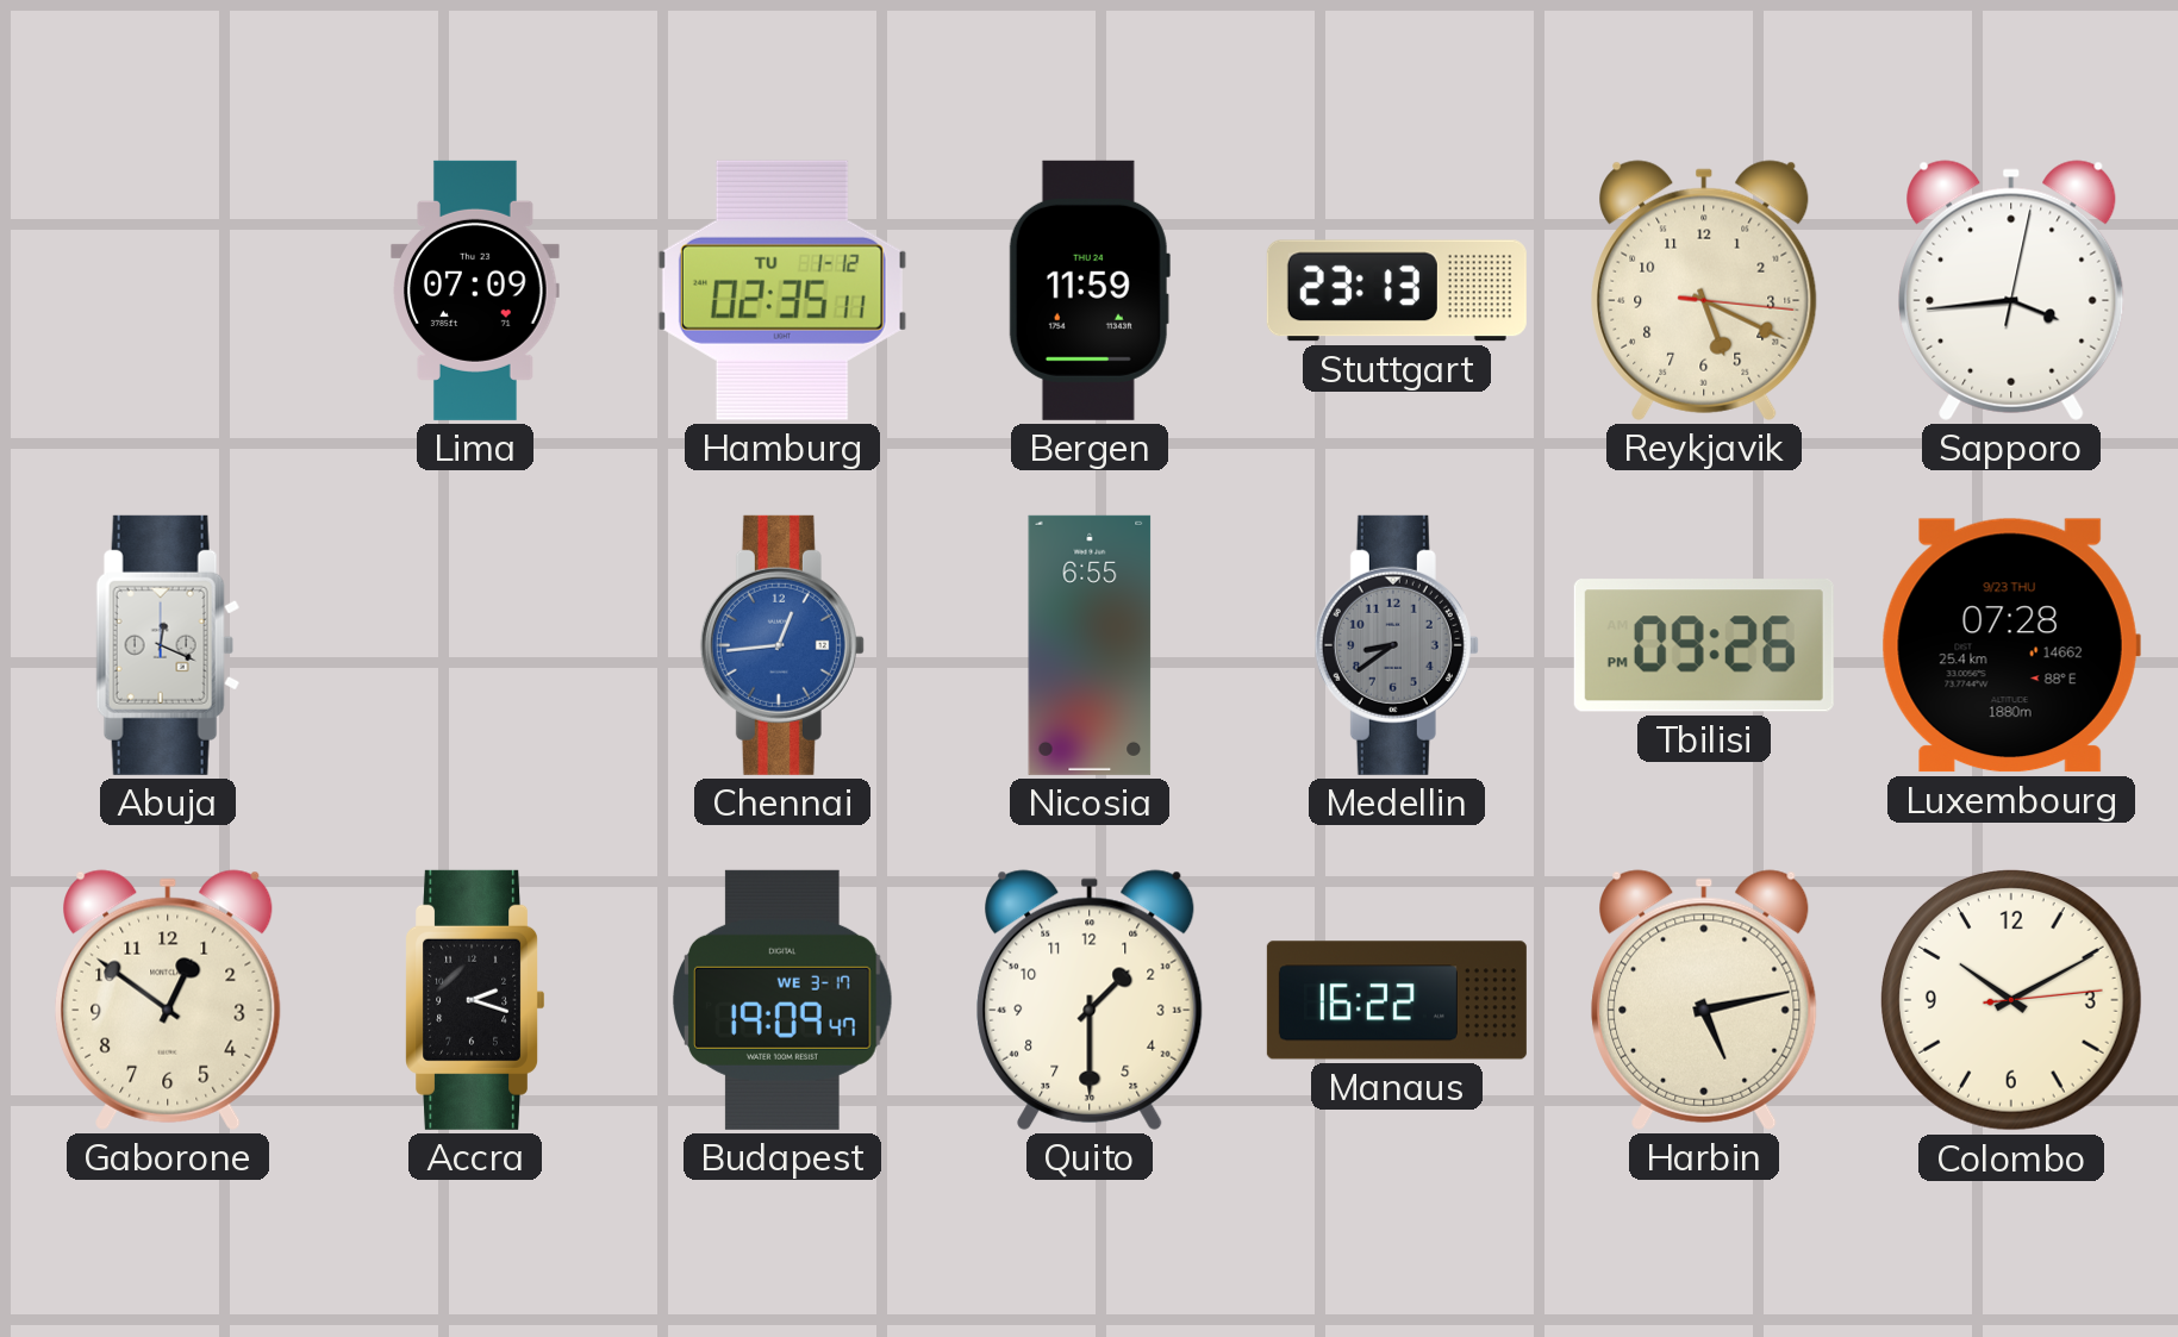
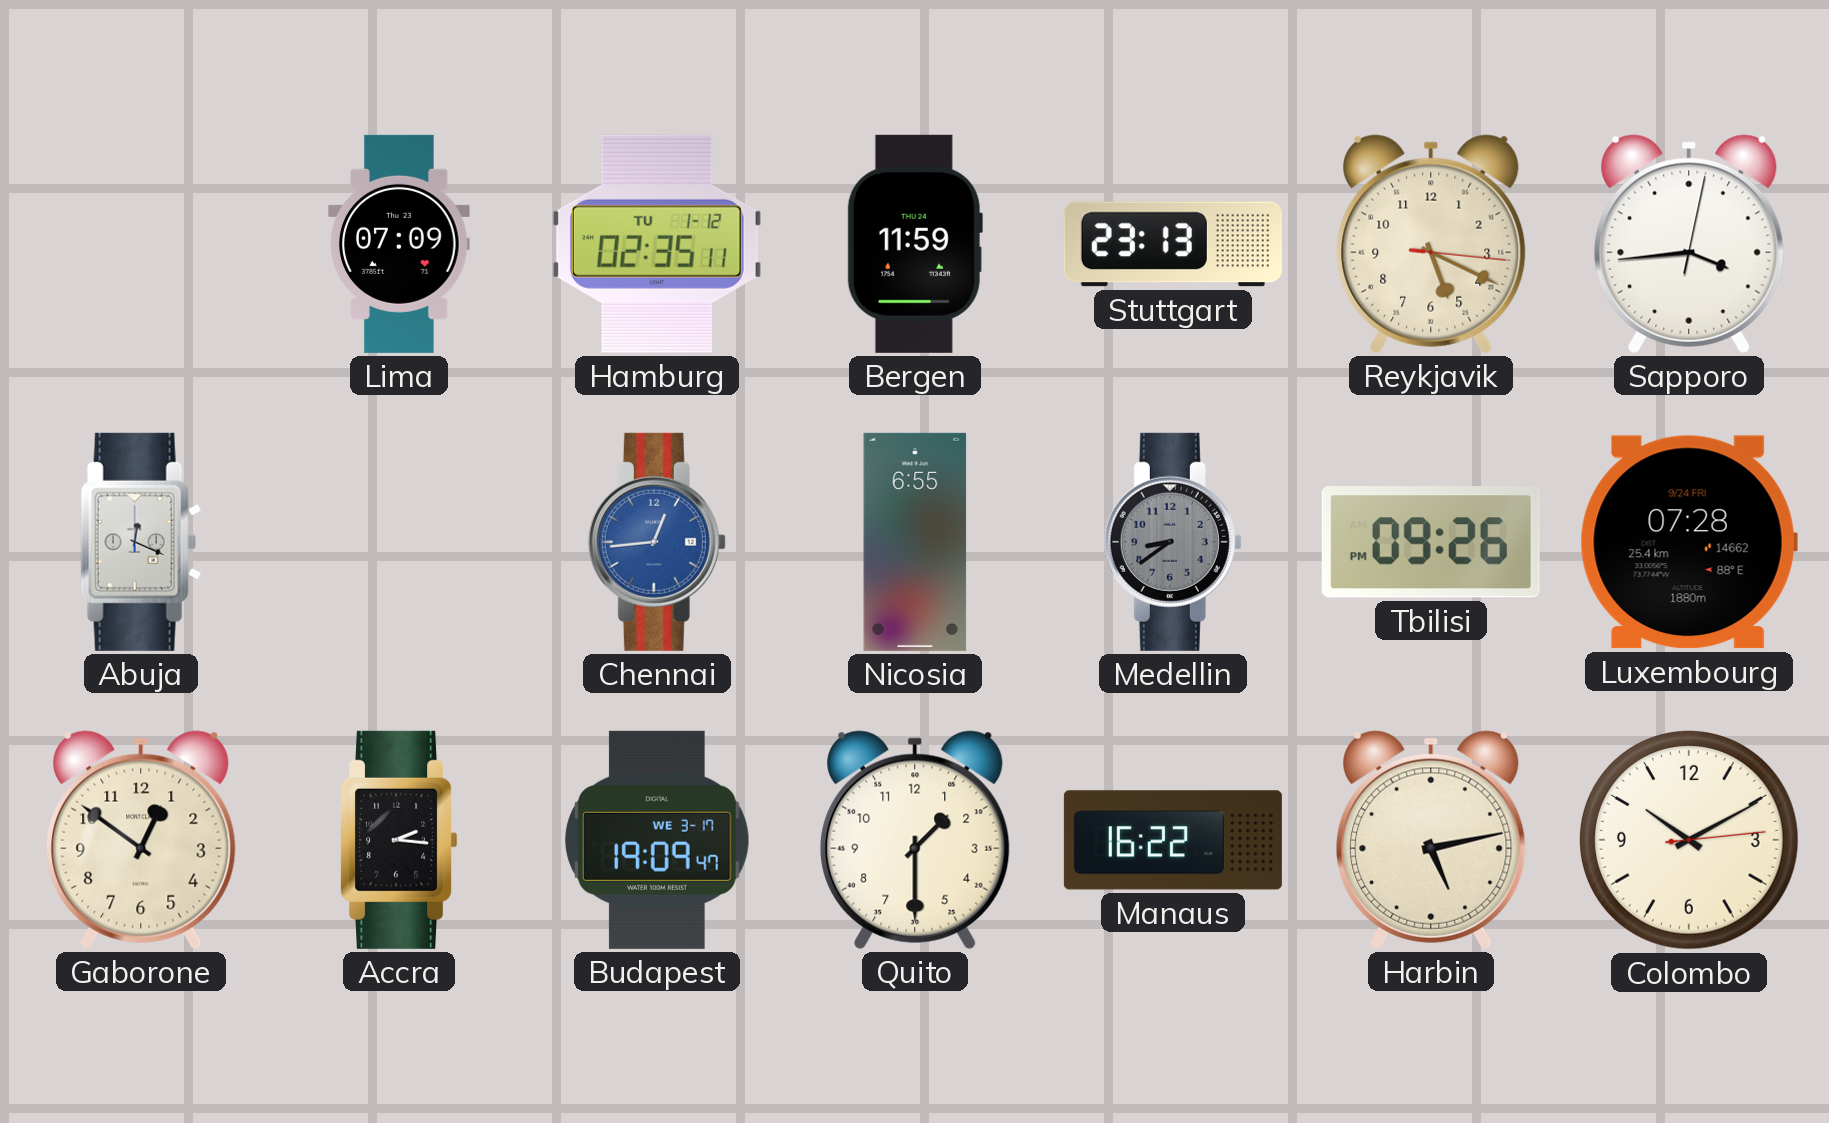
Luxembourg date: 9/23 THU -> 9/24 FRI (1689, 542)
Accra: 2:18 -> 2:16 (400, 840)
